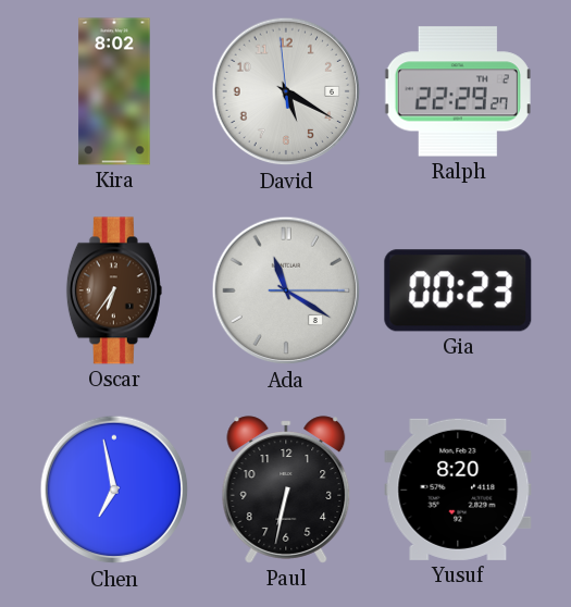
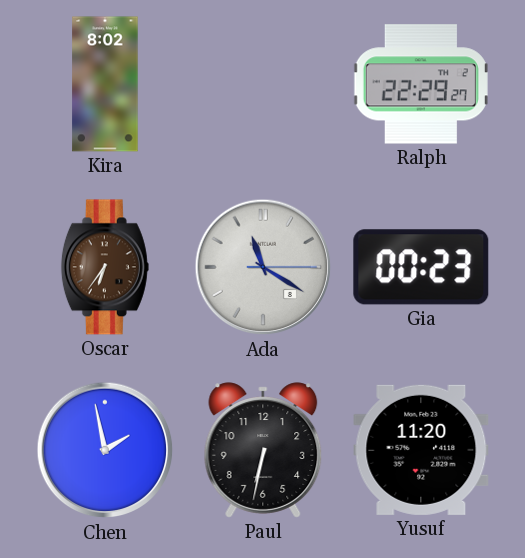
David: 5:19 -> none (286, 91)
Chen: 6:58 -> 1:58 (105, 450)
Yusuf: 8:20 -> 11:20 (421, 450)
